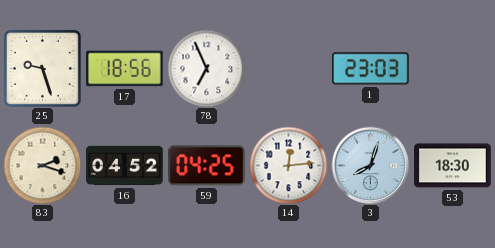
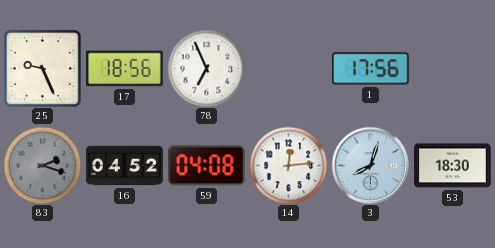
25: 9:27 -> 9:26 (42, 68)
1: 23:03 -> 17:56 (371, 69)
83 dial: cream -> grey (42, 165)
59: 04:25 -> 04:08 (207, 166)
